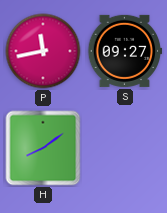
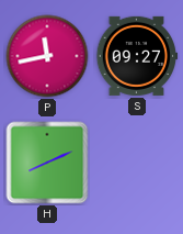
H: 8:09 -> 8:11 (47, 163)
